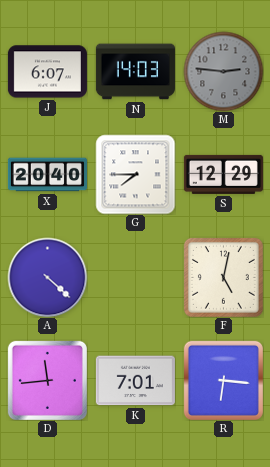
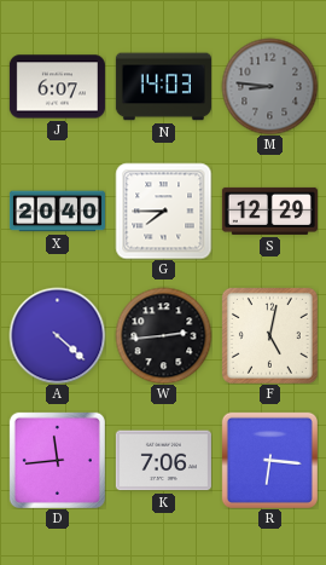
M: 2:46 -> 8:46 (269, 86)
W: none -> 2:44 (163, 335)
K: 7:01 -> 7:06 (163, 461)
